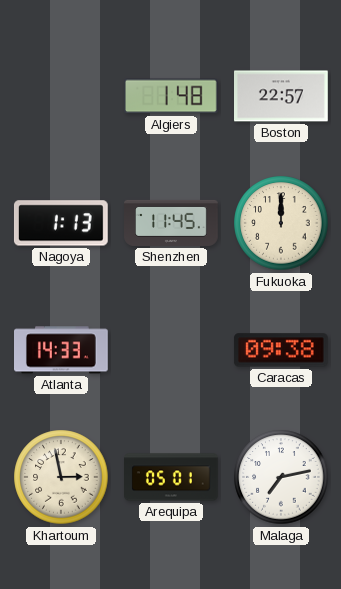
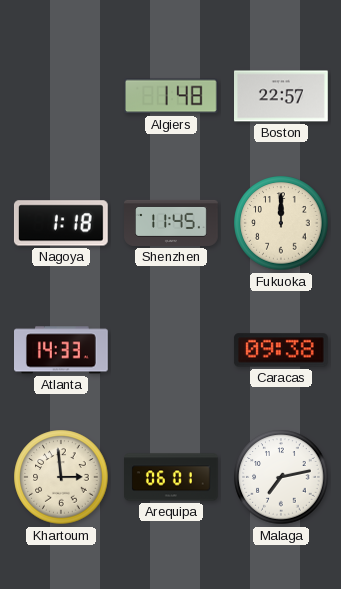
Nagoya: 1:13 -> 1:18 (61, 223)
Khartoum: 2:58 -> 2:59 (61, 477)
Arequipa: 05:01 -> 06:01 (172, 477)
